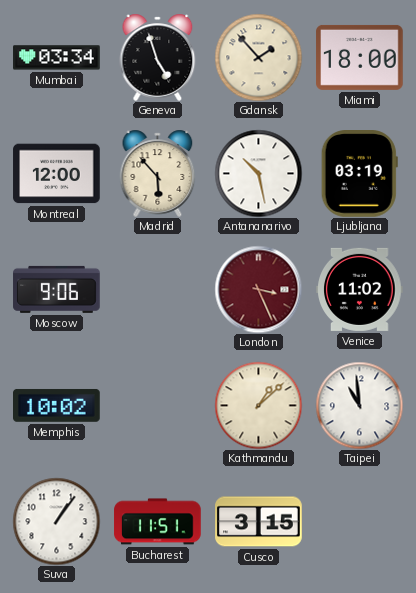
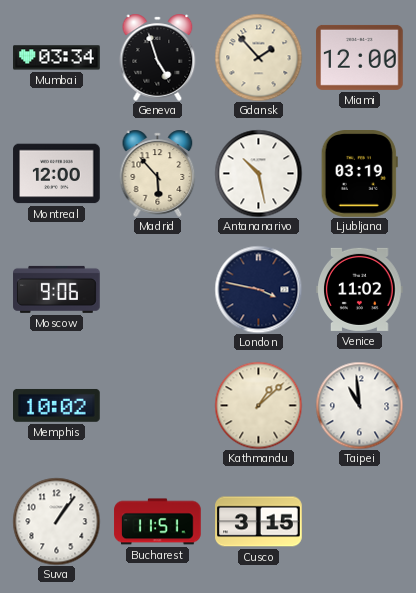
Miami: 18:00 -> 12:00 (360, 57)
London: 3:26 -> 3:47 (258, 289)
London dial: burgundy -> navy (258, 289)
